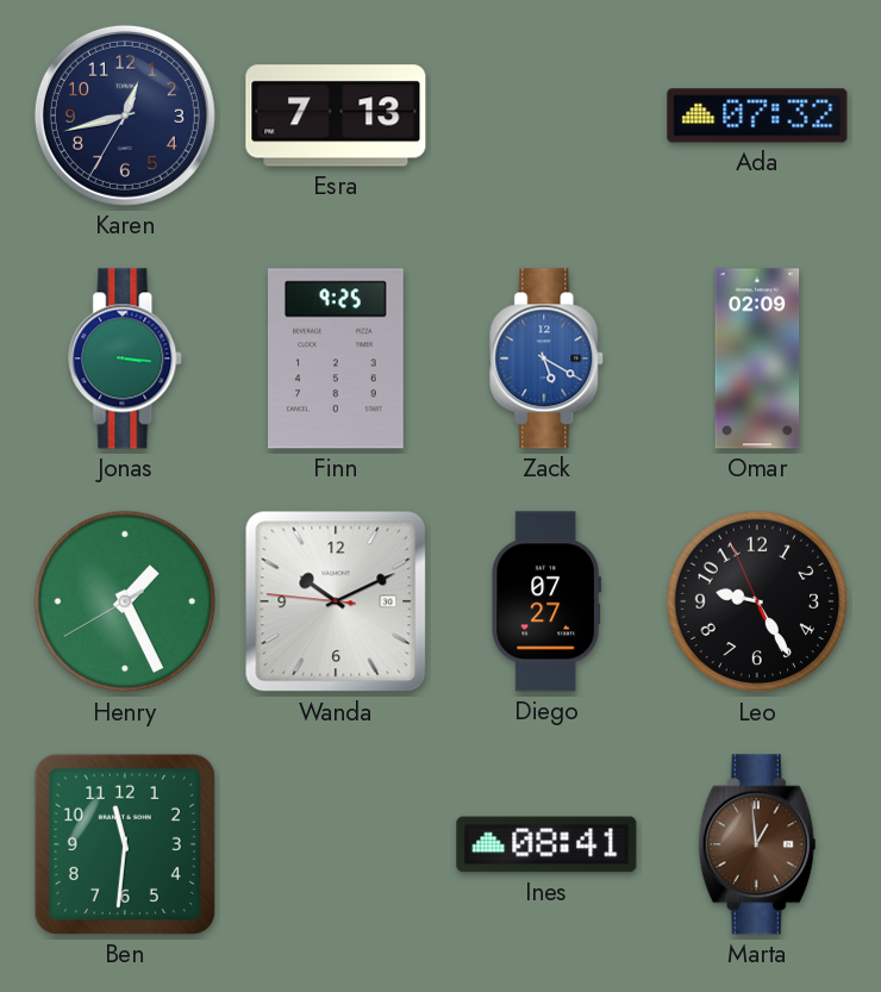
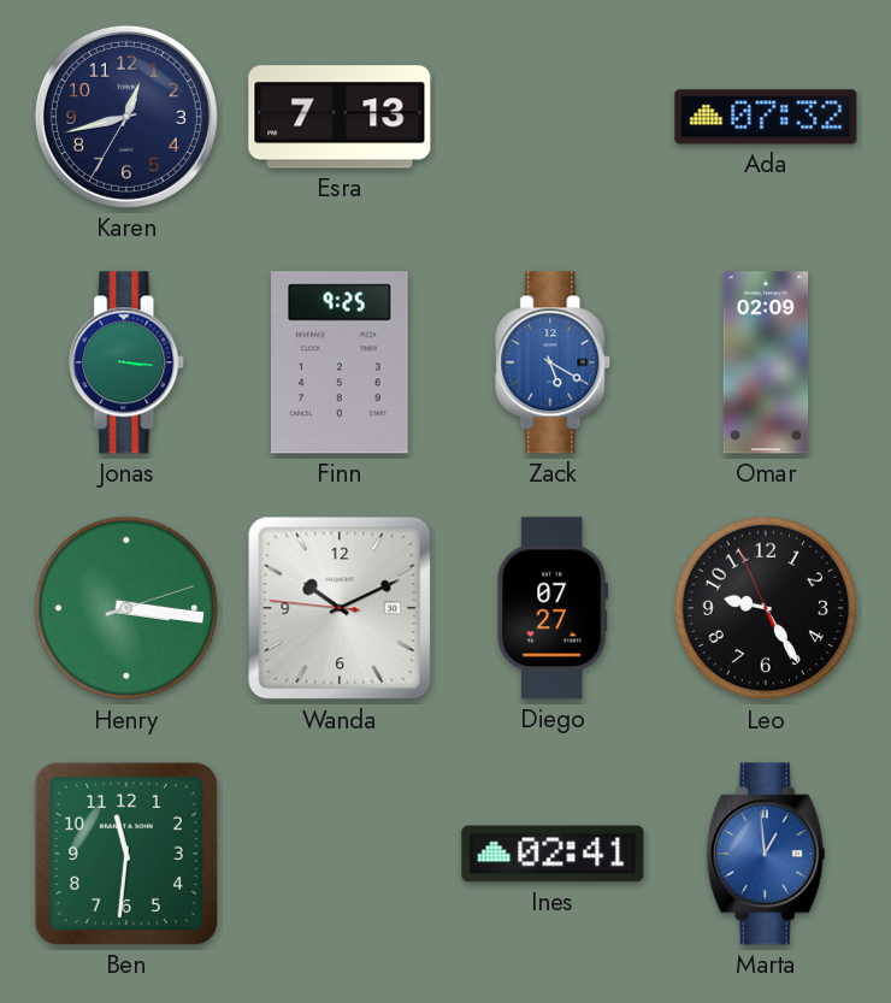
Henry: 1:25 -> 3:16 (126, 608)
Ines: 08:41 -> 02:41 (553, 854)
Marta dial: brown -> blue (766, 854)
